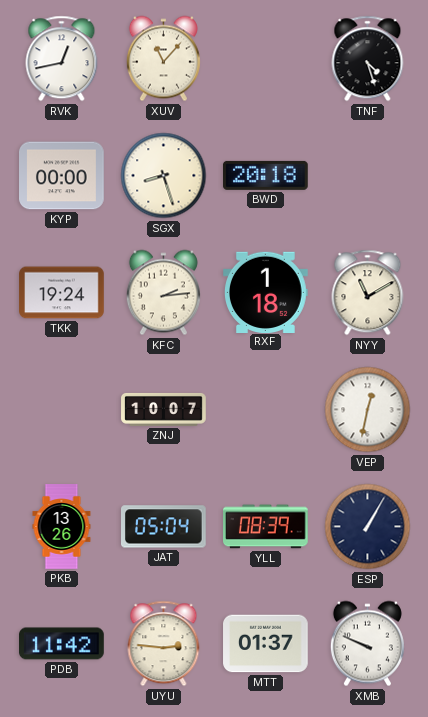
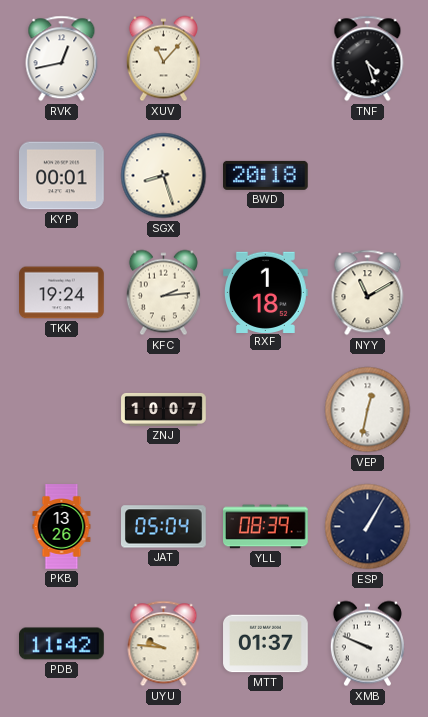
KYP: 00:00 -> 00:01 (62, 176)
UYU: 2:46 -> 9:46 (164, 644)
